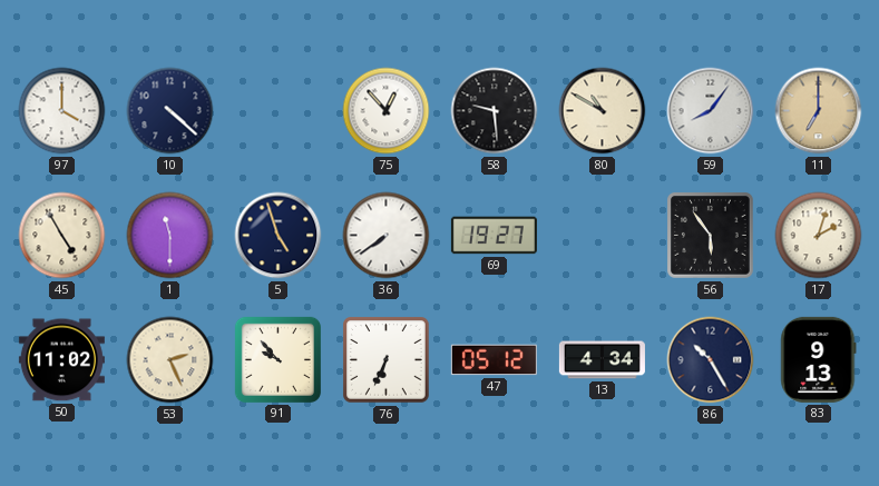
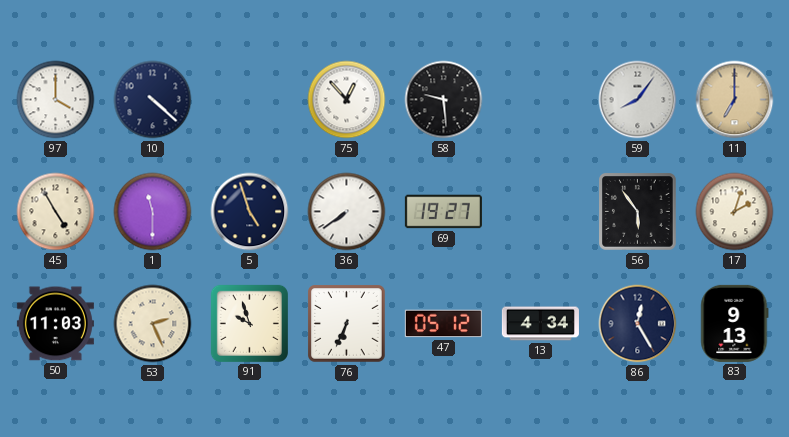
80: 10:50 -> none (603, 111)
50: 11:02 -> 11:03 (55, 324)
91: 9:53 -> 9:57 (249, 323)
86: 10:25 -> 12:25 (638, 324)
